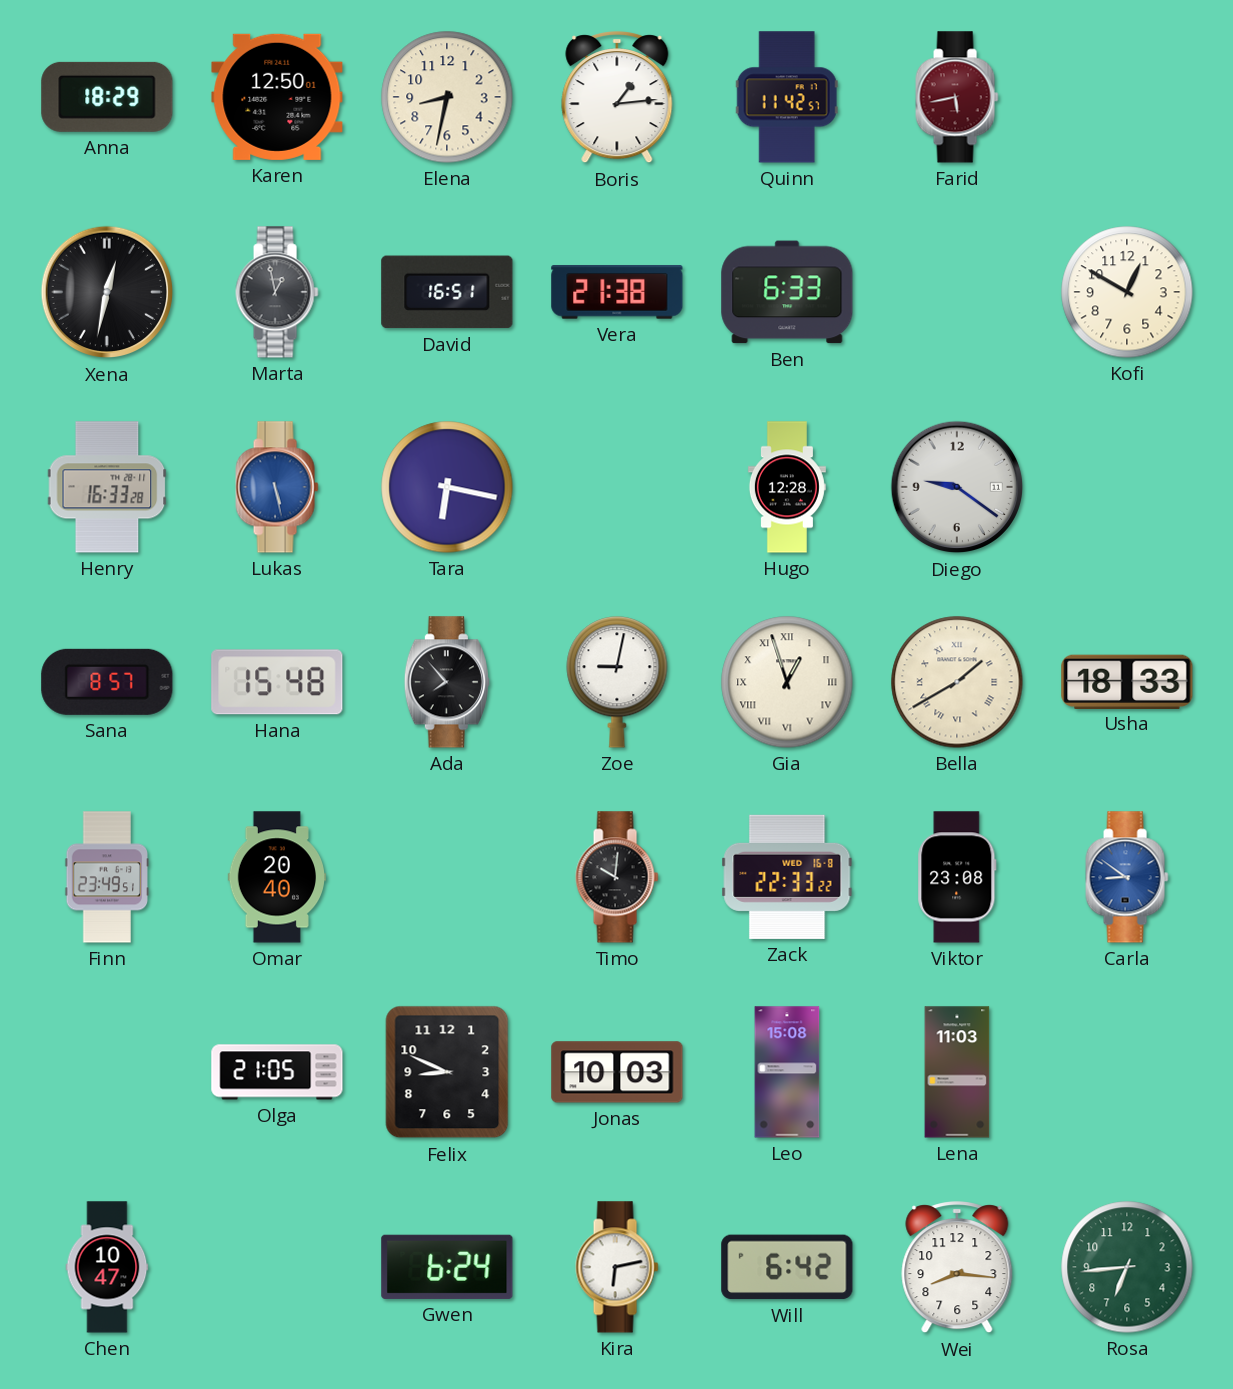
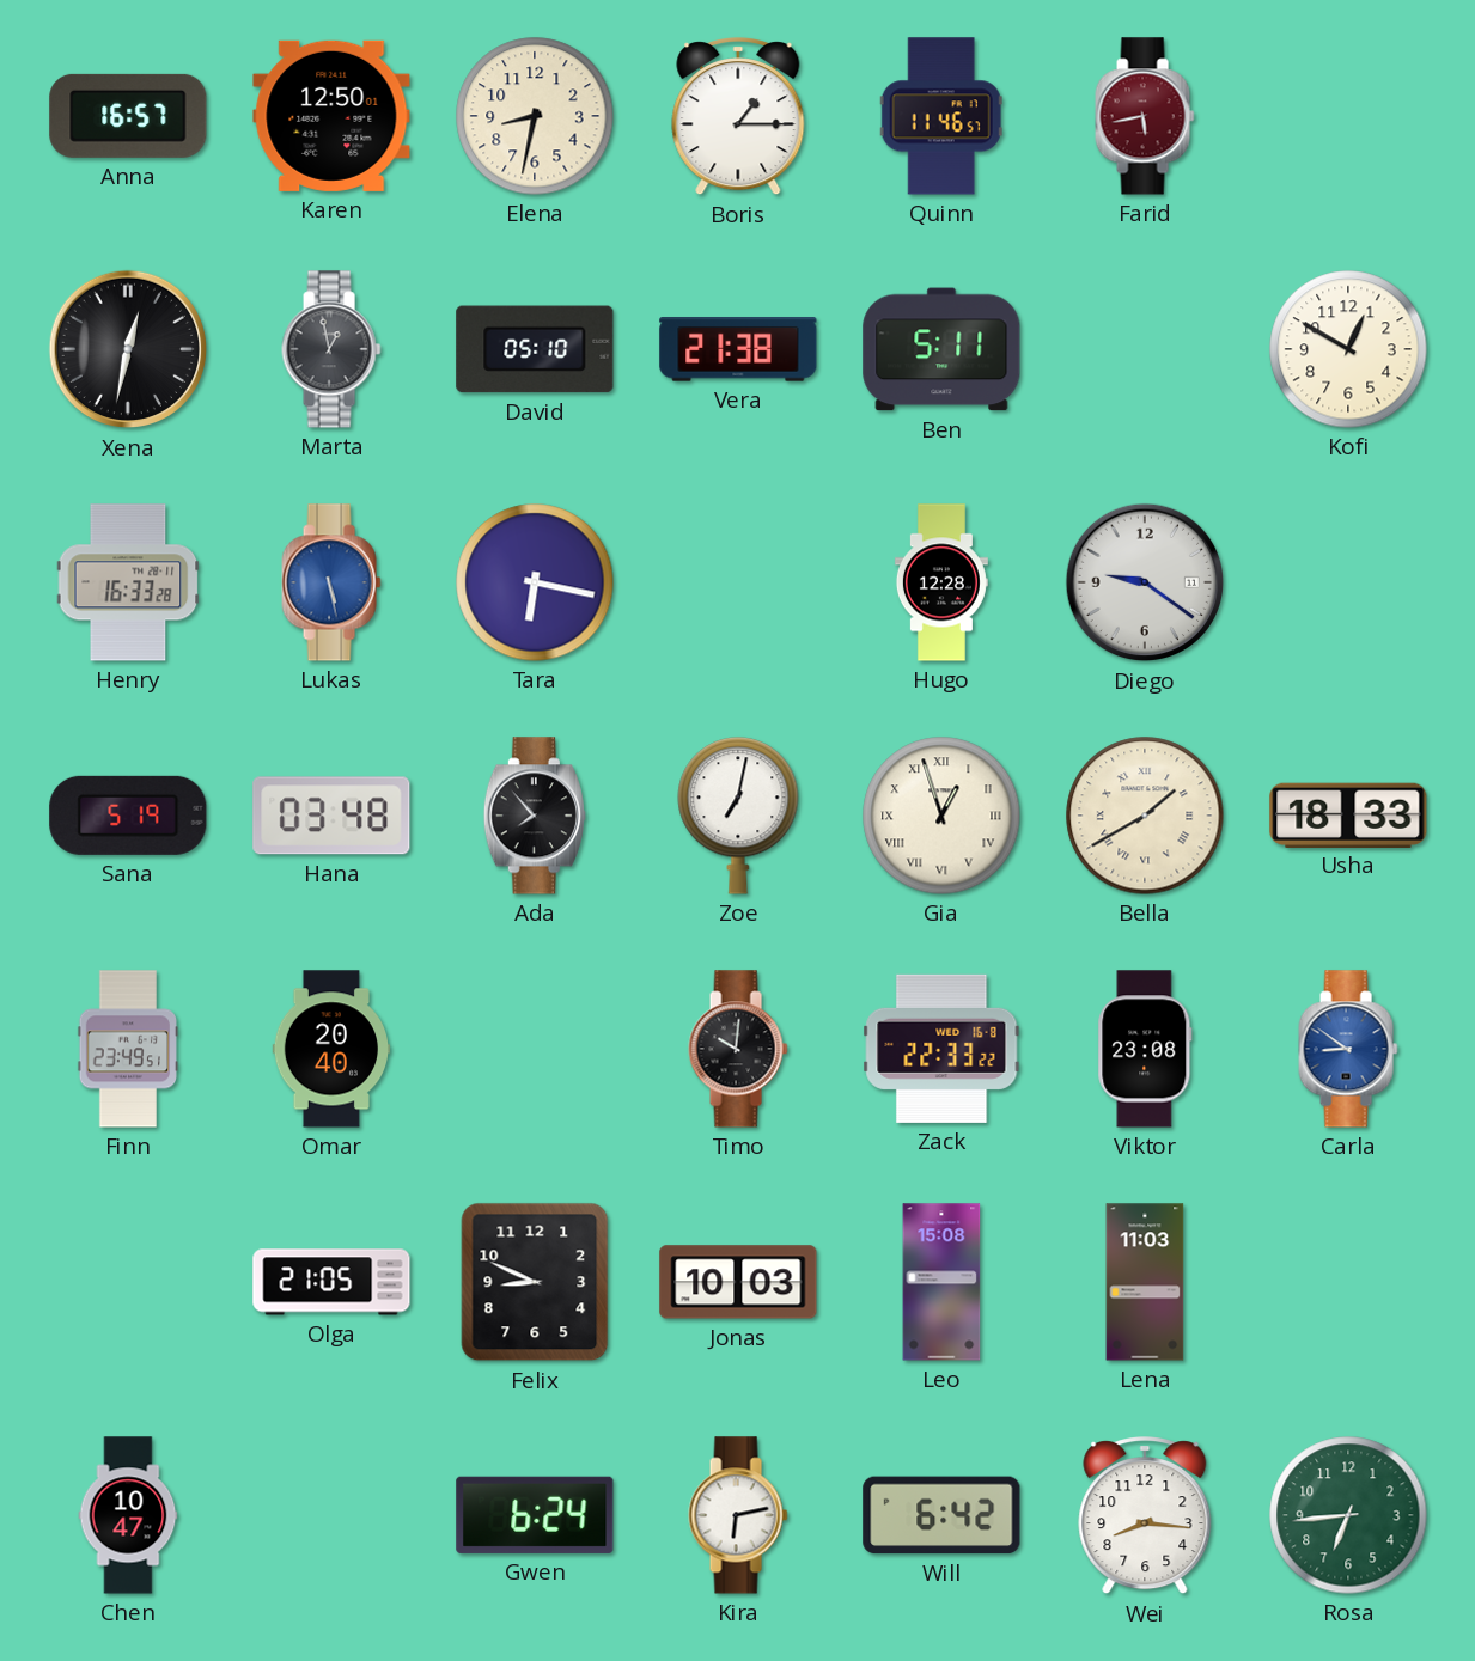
Anna: 18:29 -> 16:57 (128, 116)
Boris: 1:14 -> 1:15 (738, 117)
Quinn: 11:42 -> 11:46 (941, 116)
David: 16:51 -> 05:10 (535, 349)
Ben: 6:33 -> 5:11 (941, 349)
Sana: 8:57 -> 5:19 (128, 816)
Hana: 15:48 -> 03:48 (331, 816)
Zoe: 9:02 -> 7:02 (738, 816)
